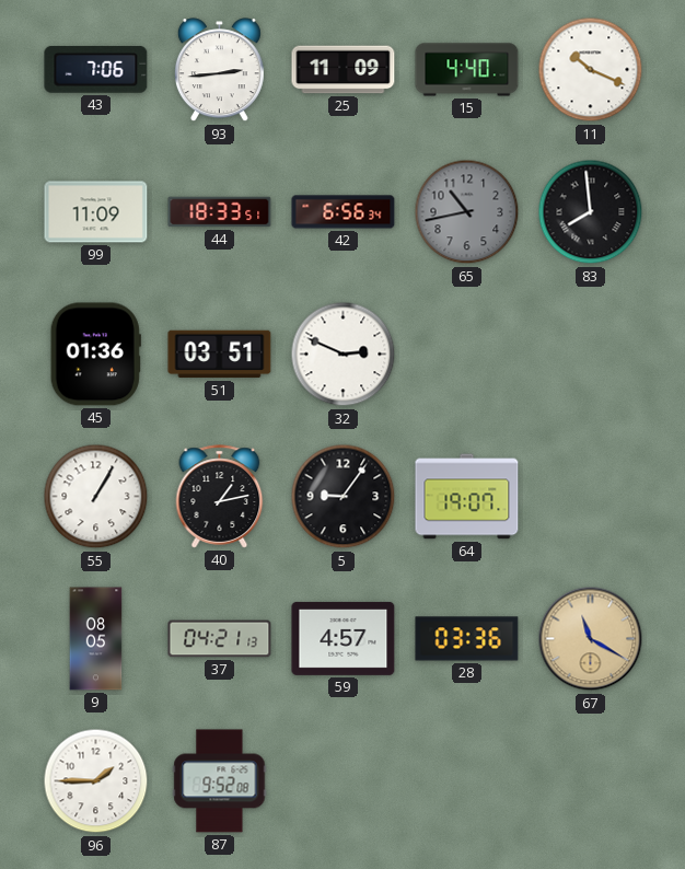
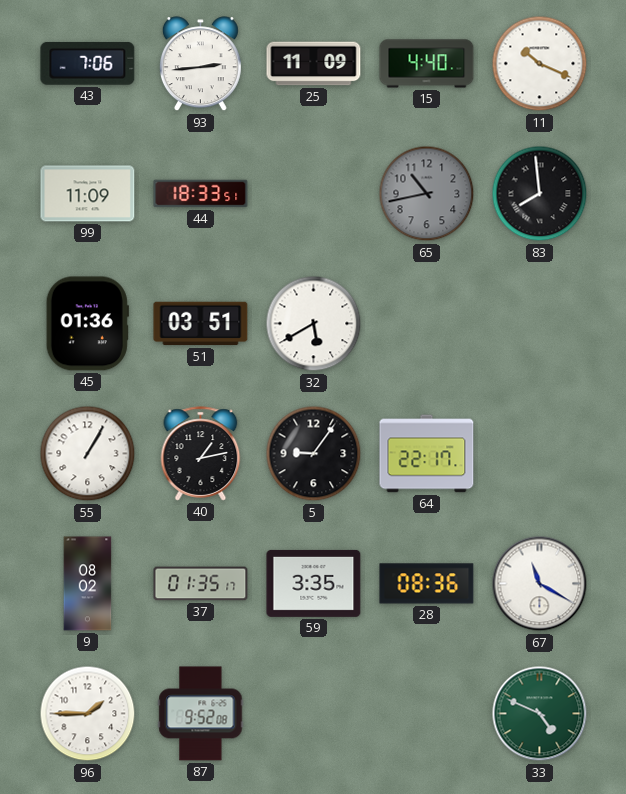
42: 6:56 -> none (344, 212)
32: 2:49 -> 5:40 (314, 324)
64: 19:07 -> 22:17 (427, 454)
9: 08:05 -> 08:02 (88, 584)
37: 04:21 -> 01:35 (201, 584)
59: 4:57 -> 3:35 (314, 583)
28: 03:36 -> 08:36 (427, 584)
67 dial: champagne -> white (540, 584)
33: none -> 4:49 (540, 714)
